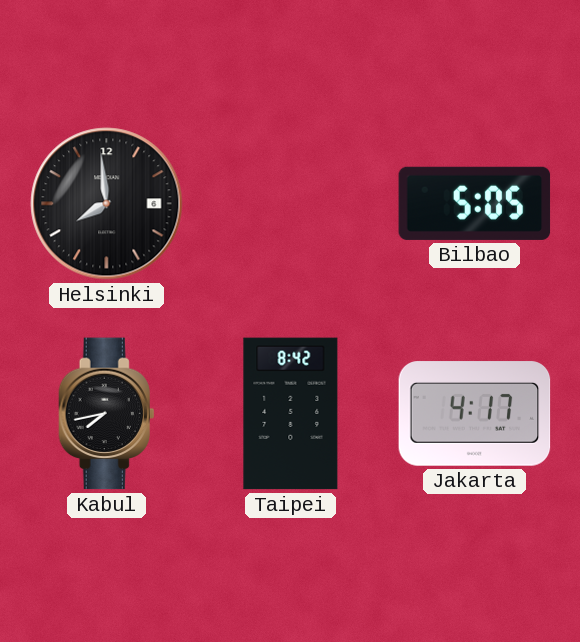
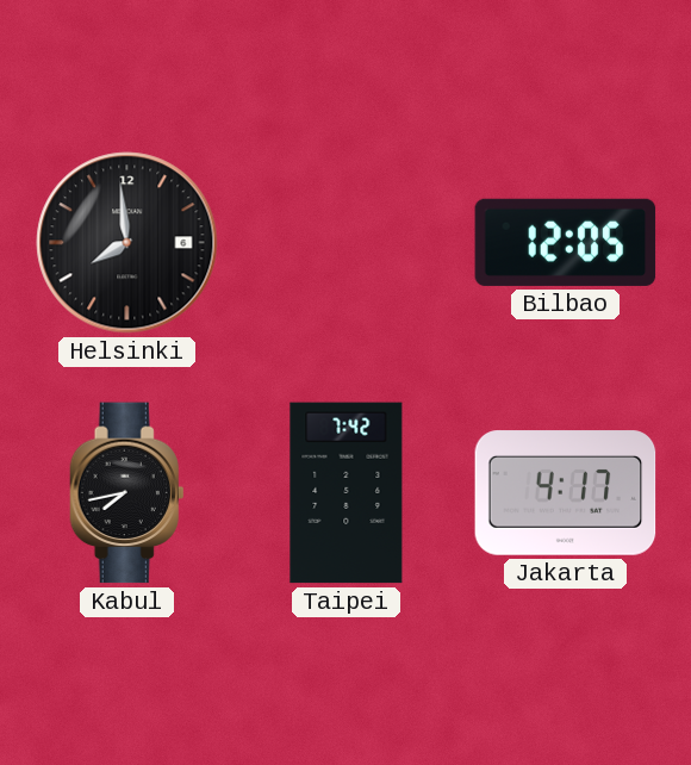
Bilbao: 5:05 -> 12:05 (566, 242)
Taipei: 8:42 -> 7:42 (347, 493)
